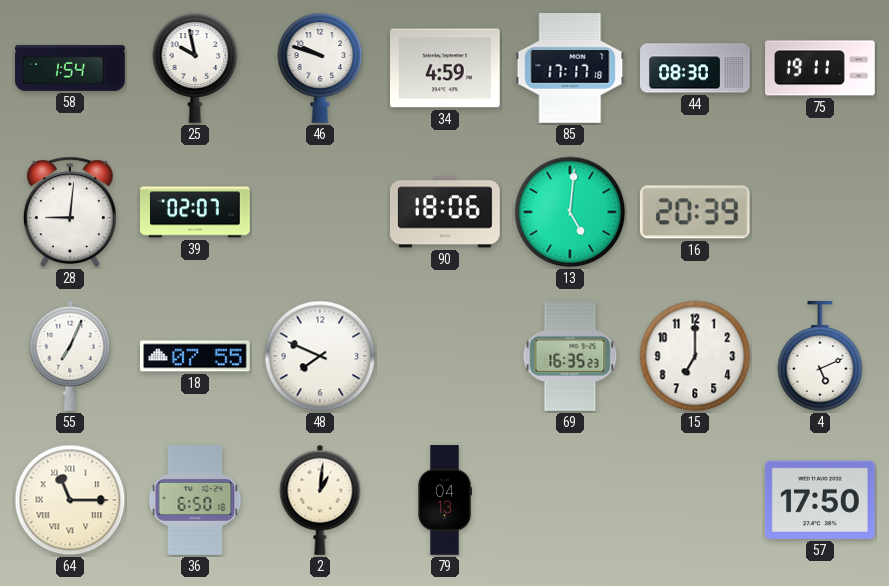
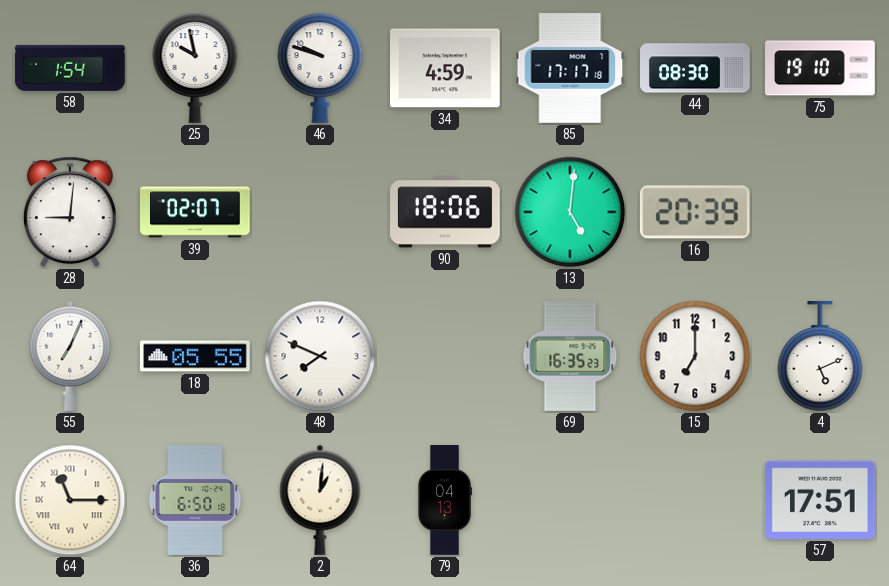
75: 19:11 -> 19:10 (820, 68)
18: 07:55 -> 05:55 (195, 356)
57: 17:50 -> 17:51 (821, 500)
